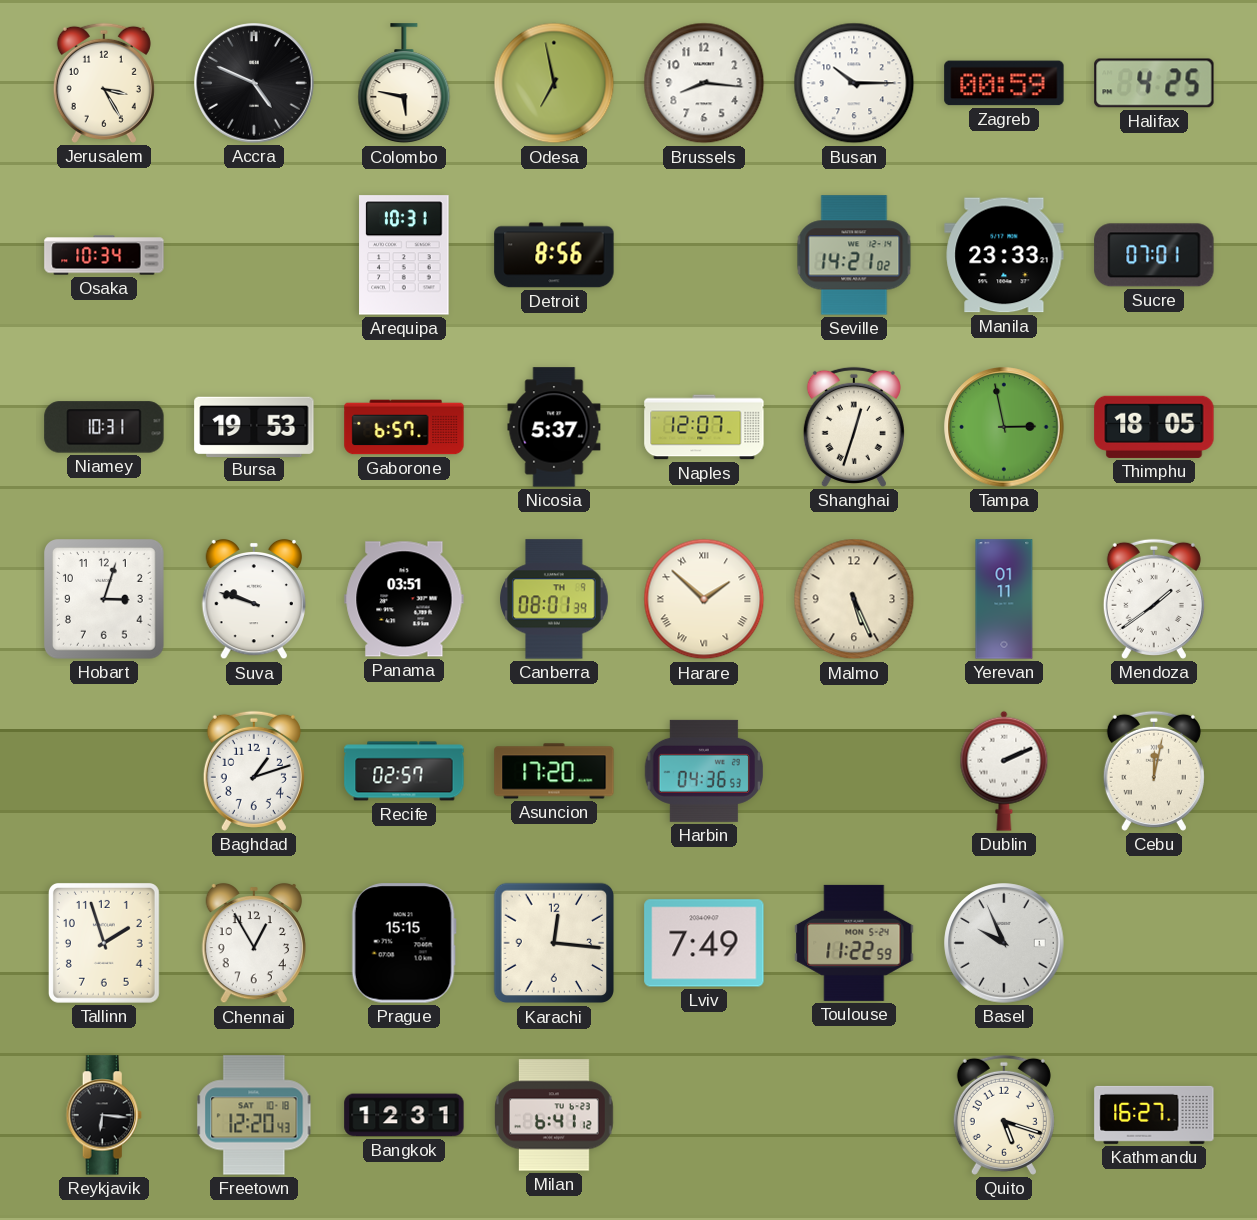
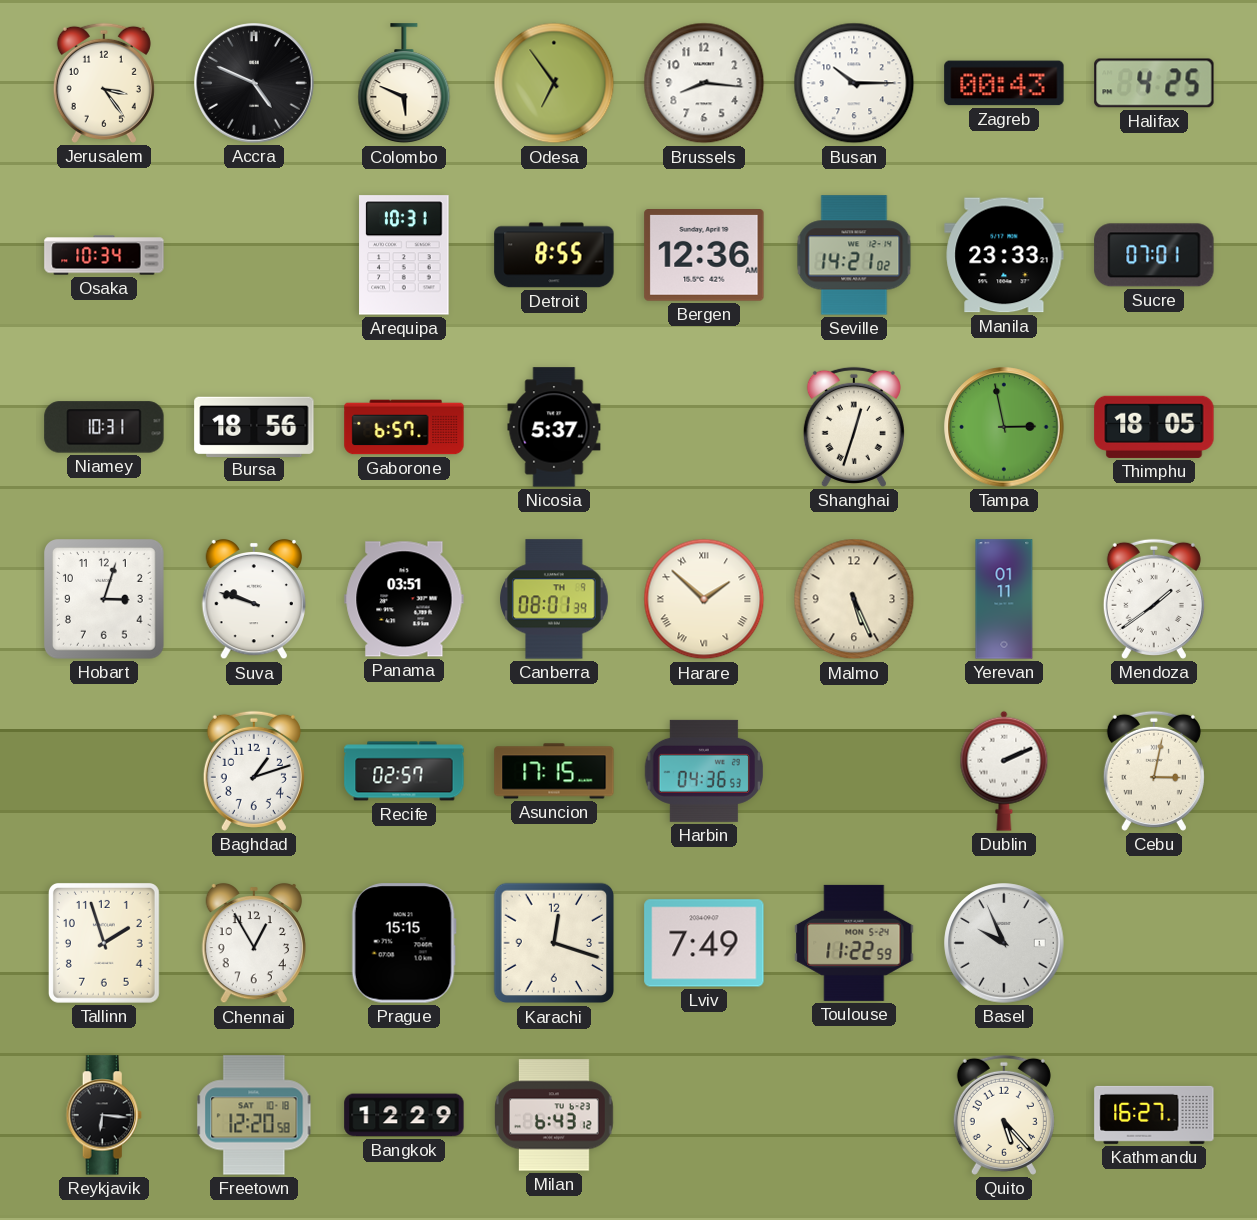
Jerusalem: 3:25 -> 3:24 (104, 83)
Colombo: 5:47 -> 5:49 (404, 84)
Odesa: 6:58 -> 6:54 (554, 83)
Zagreb: 00:59 -> 00:43 (1004, 83)
Detroit: 8:56 -> 8:55 (554, 255)
Bergen: none -> 12:36 (704, 256)
Bursa: 19:53 -> 18:56 (254, 426)
Naples: 12:07 -> none (704, 427)
Asuncion: 17:20 -> 17:15 (554, 771)
Cebu: 12:02 -> 3:02 (1154, 771)
Karachi: 12:16 -> 12:18 (554, 943)
Freetown: 12:20:43 -> 12:20:58 (254, 1115)
Bangkok: 12:31 -> 12:29 (404, 1115)
Milan: 6:41 -> 6:43 (554, 1115)
Quito: 5:18 -> 5:23 (1004, 1115)
